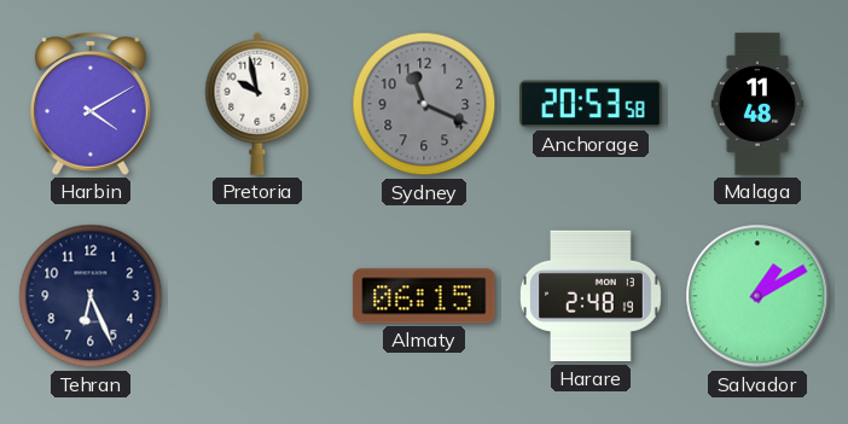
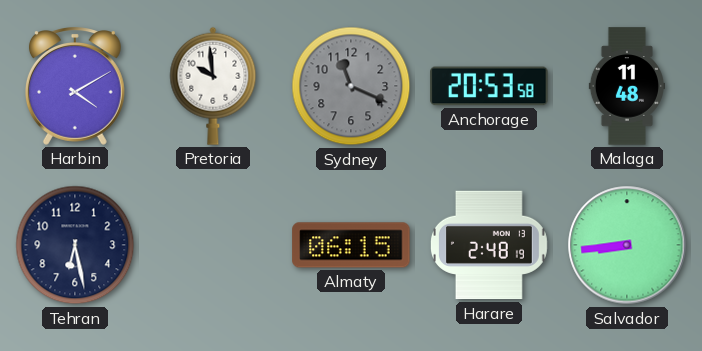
Pretoria: 9:58 -> 9:59 (213, 86)
Tehran: 6:26 -> 6:28 (75, 245)
Salvador: 1:10 -> 8:44 (627, 245)
